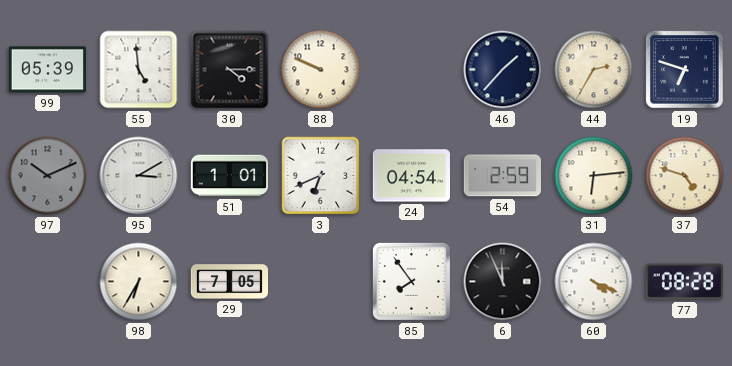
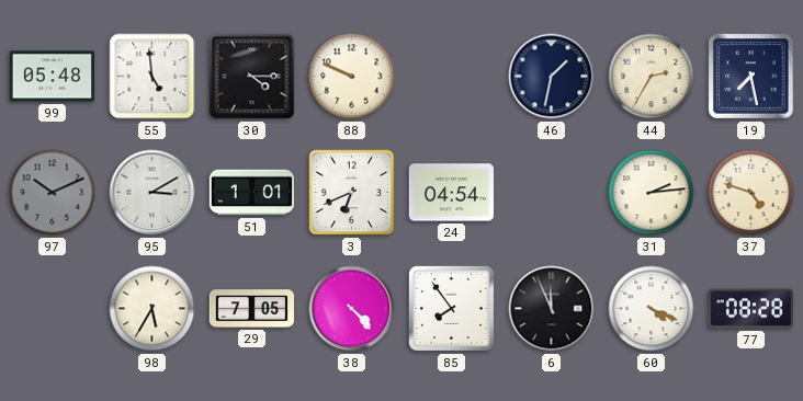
99: 05:39 -> 05:48 (52, 77)
46: 1:37 -> 1:32 (552, 77)
19: 6:48 -> 7:28 (751, 77)
54: 2:59 -> none (502, 176)
31: 6:14 -> 2:14 (652, 193)
98: 6:35 -> 5:35 (152, 309)
38: none -> 4:23 (352, 309)
